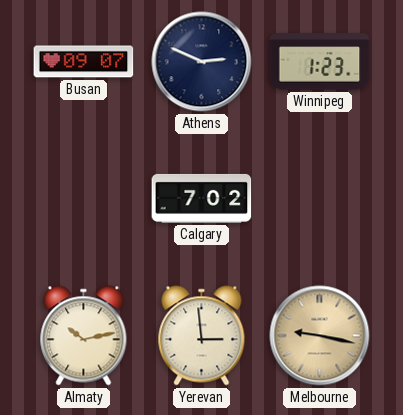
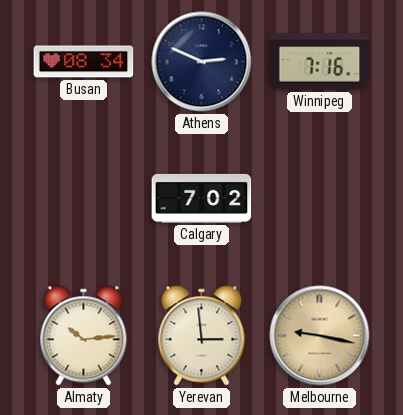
Busan: 09:07 -> 08:34 (84, 62)
Winnipeg: 1:23 -> 7:16 (320, 62)
Almaty: 10:13 -> 10:14 (84, 336)
